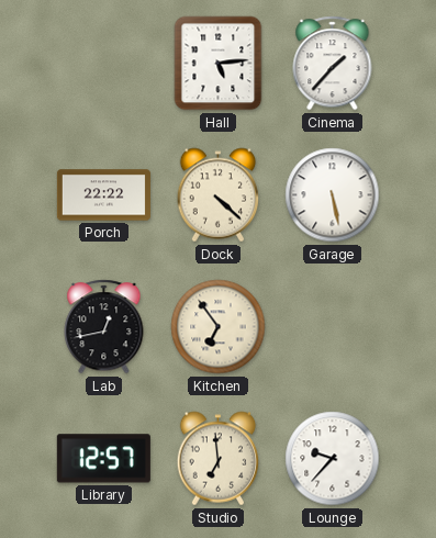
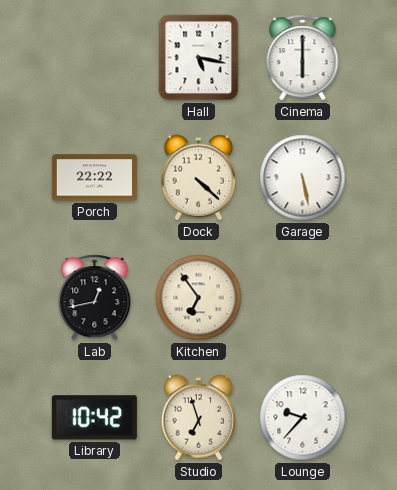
Hall: 5:14 -> 5:17 (199, 58)
Cinema: 1:37 -> 6:00 (303, 58)
Library: 12:57 -> 10:42 (94, 418)
Studio: 6:59 -> 6:57 (199, 418)
